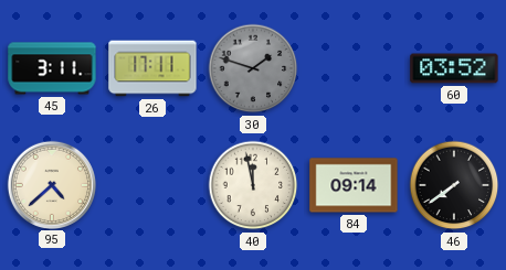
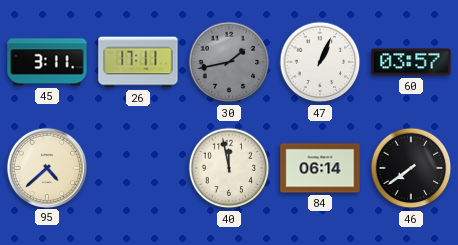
30: 1:48 -> 1:43 (229, 62)
47: none -> 1:04 (320, 62)
60: 03:52 -> 03:57 (411, 62)
84: 09:14 -> 06:14 (320, 168)
